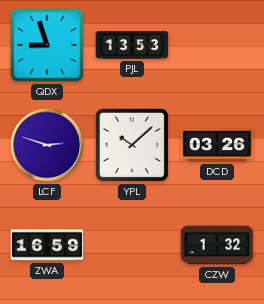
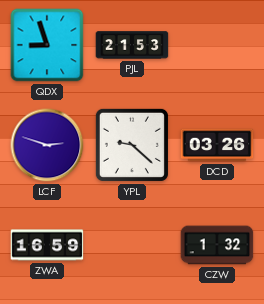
PJL: 13:53 -> 21:53 (132, 45)
YPL: 10:08 -> 9:22 (132, 145)
